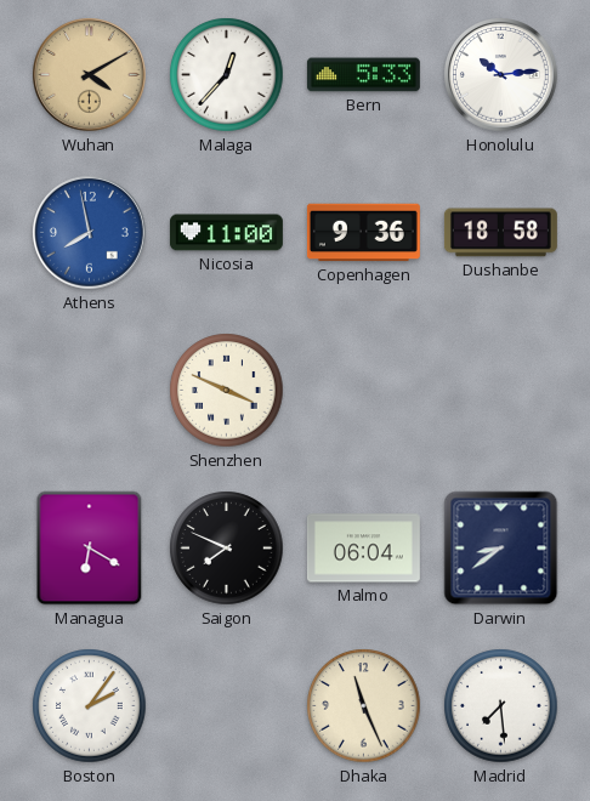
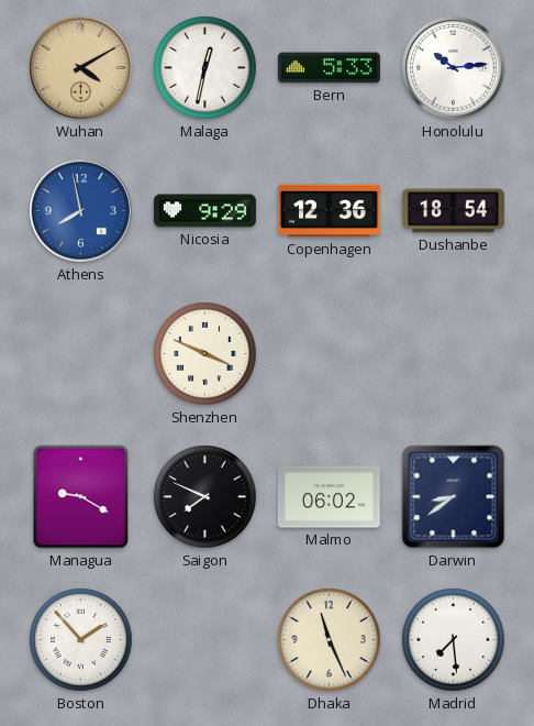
Malaga: 12:37 -> 12:32 (205, 68)
Nicosia: 11:00 -> 9:29 (204, 211)
Copenhagen: 9:36 -> 12:36 (329, 211)
Dushanbe: 18:58 -> 18:54 (453, 211)
Managua: 6:20 -> 9:20 (81, 497)
Malmo: 06:04 -> 06:02 (329, 497)
Boston: 2:06 -> 1:53 (81, 640)
